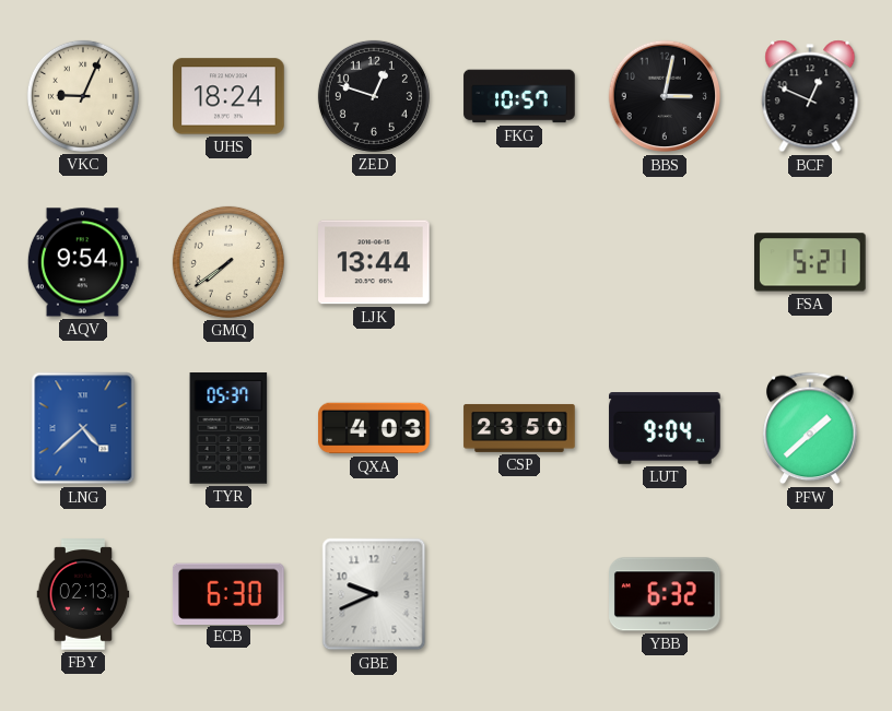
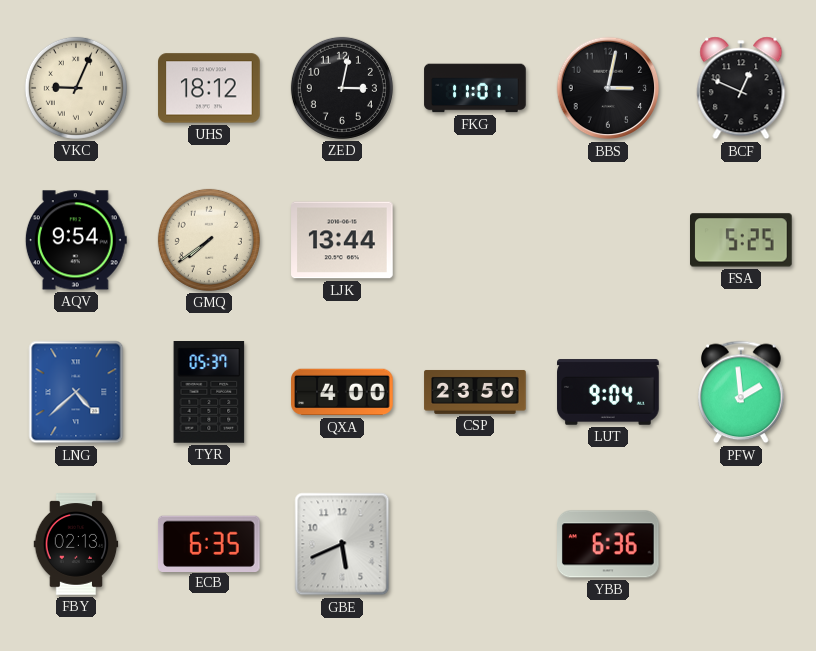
UHS: 18:24 -> 18:12 (209, 88)
ZED: 12:48 -> 3:02 (342, 88)
FKG: 10:57 -> 11:01 (475, 88)
FSA: 5:21 -> 5:25 (742, 240)
QXA: 4:03 -> 4:00 (342, 392)
PFW: 1:38 -> 1:59 (741, 392)
ECB: 6:30 -> 6:35 (209, 543)
GBE: 9:41 -> 5:41 (342, 544)
YBB: 6:32 -> 6:36 (609, 544)
